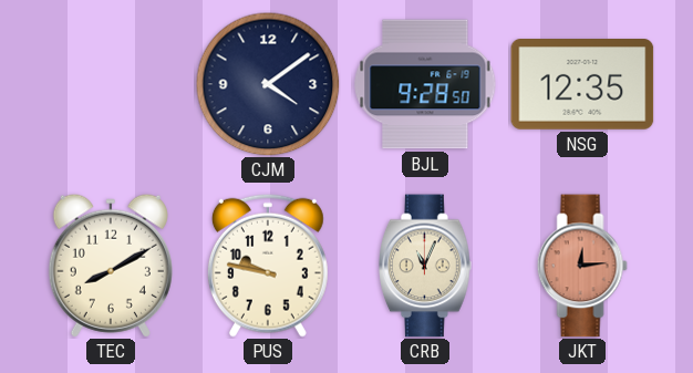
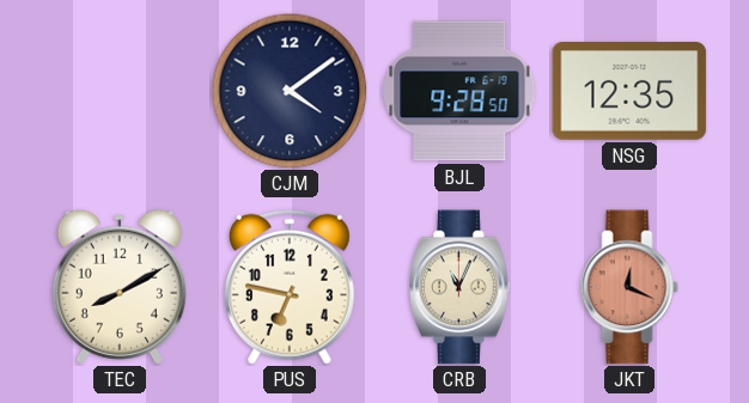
PUS: 9:47 -> 6:47 (290, 287)
JKT: 12:14 -> 12:19 (629, 287)
